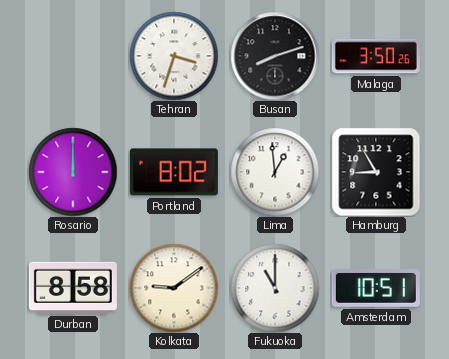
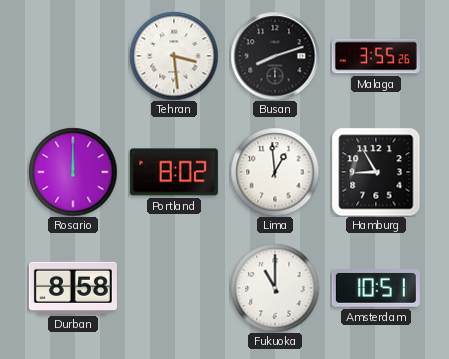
Tehran: 3:33 -> 3:29 (174, 56)
Malaga: 3:50 -> 3:55 (376, 56)
Kolkata: 9:09 -> none (174, 288)
